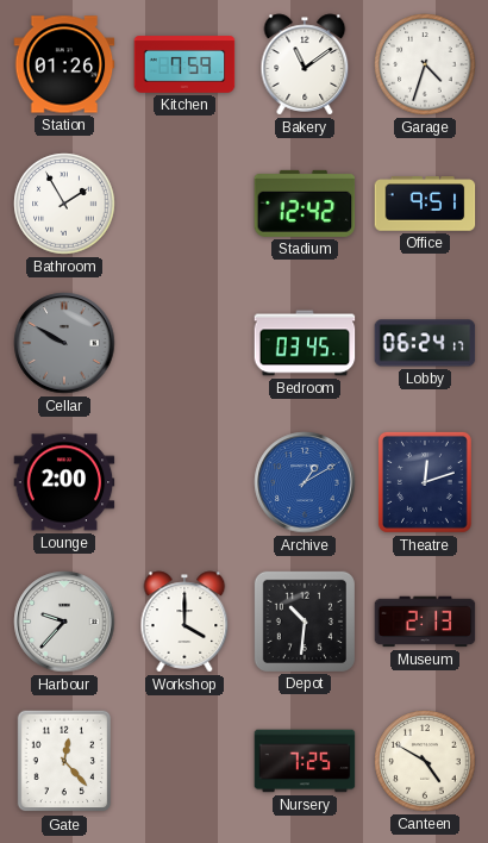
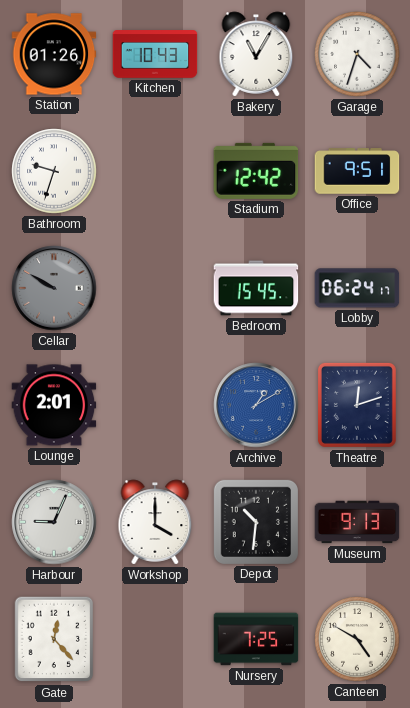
Kitchen: 7:59 -> 10:43 (155, 54)
Bakery: 11:09 -> 11:05 (256, 54)
Bathroom: 1:55 -> 9:33 (54, 171)
Bedroom: 03:45 -> 15:45 (256, 288)
Lounge: 2:00 -> 2:01 (54, 405)
Harbour: 9:37 -> 9:04 (54, 522)
Museum: 2:13 -> 9:13 (357, 522)
